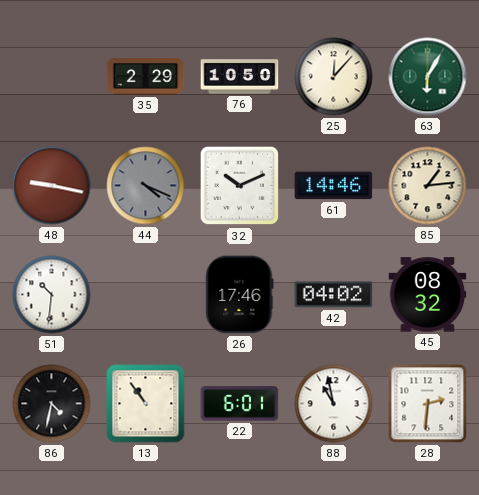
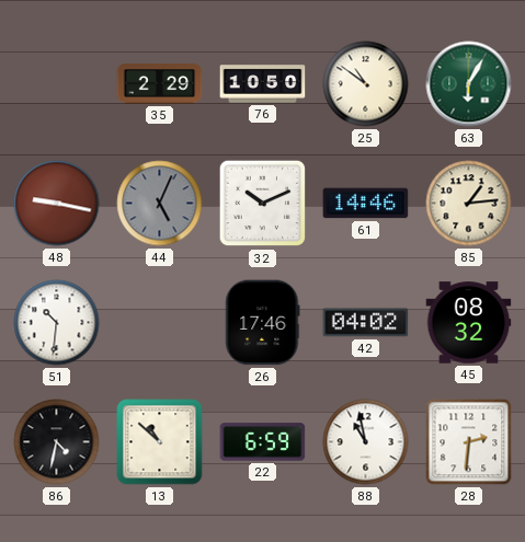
25: 12:07 -> 10:51 (366, 84)
44: 4:19 -> 5:04 (160, 204)
13: 10:54 -> 10:52 (160, 442)
22: 6:01 -> 6:59 (263, 442)
